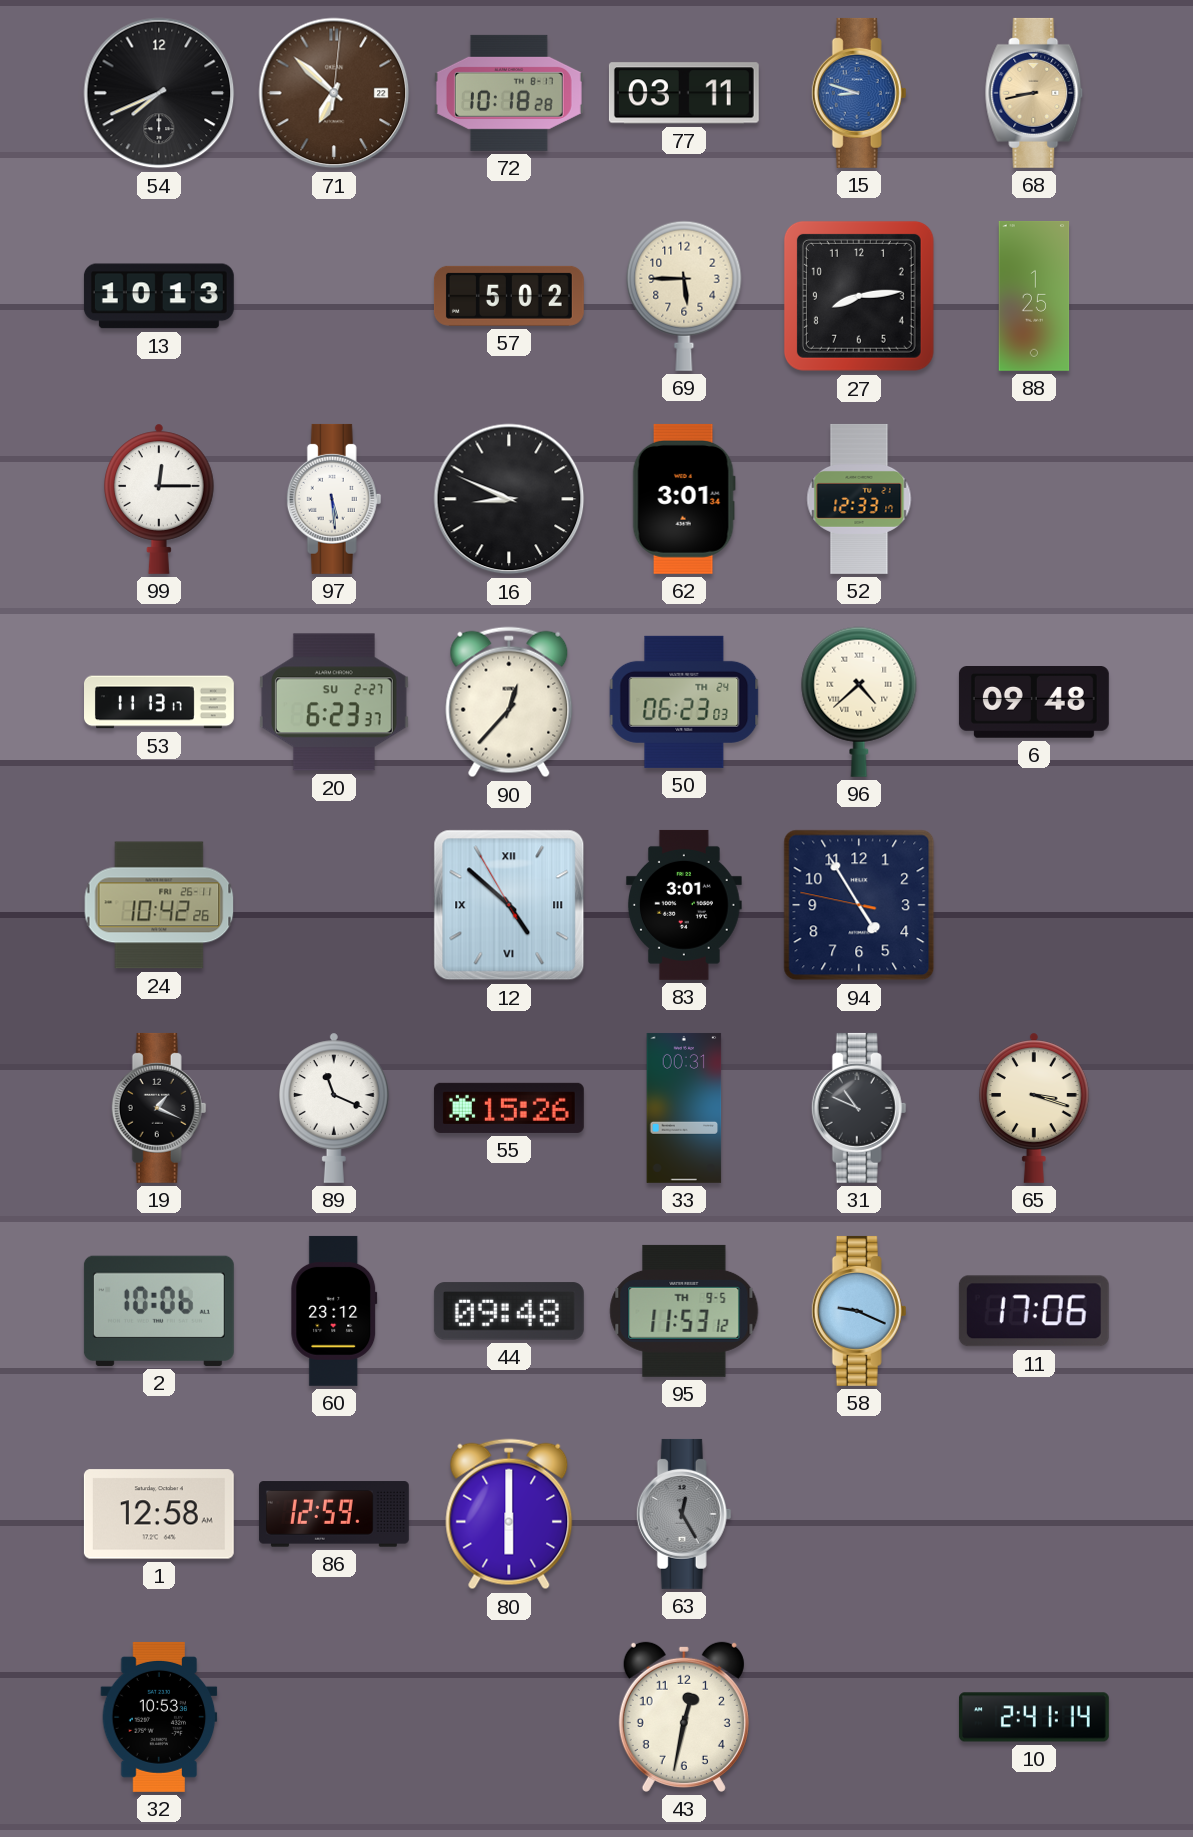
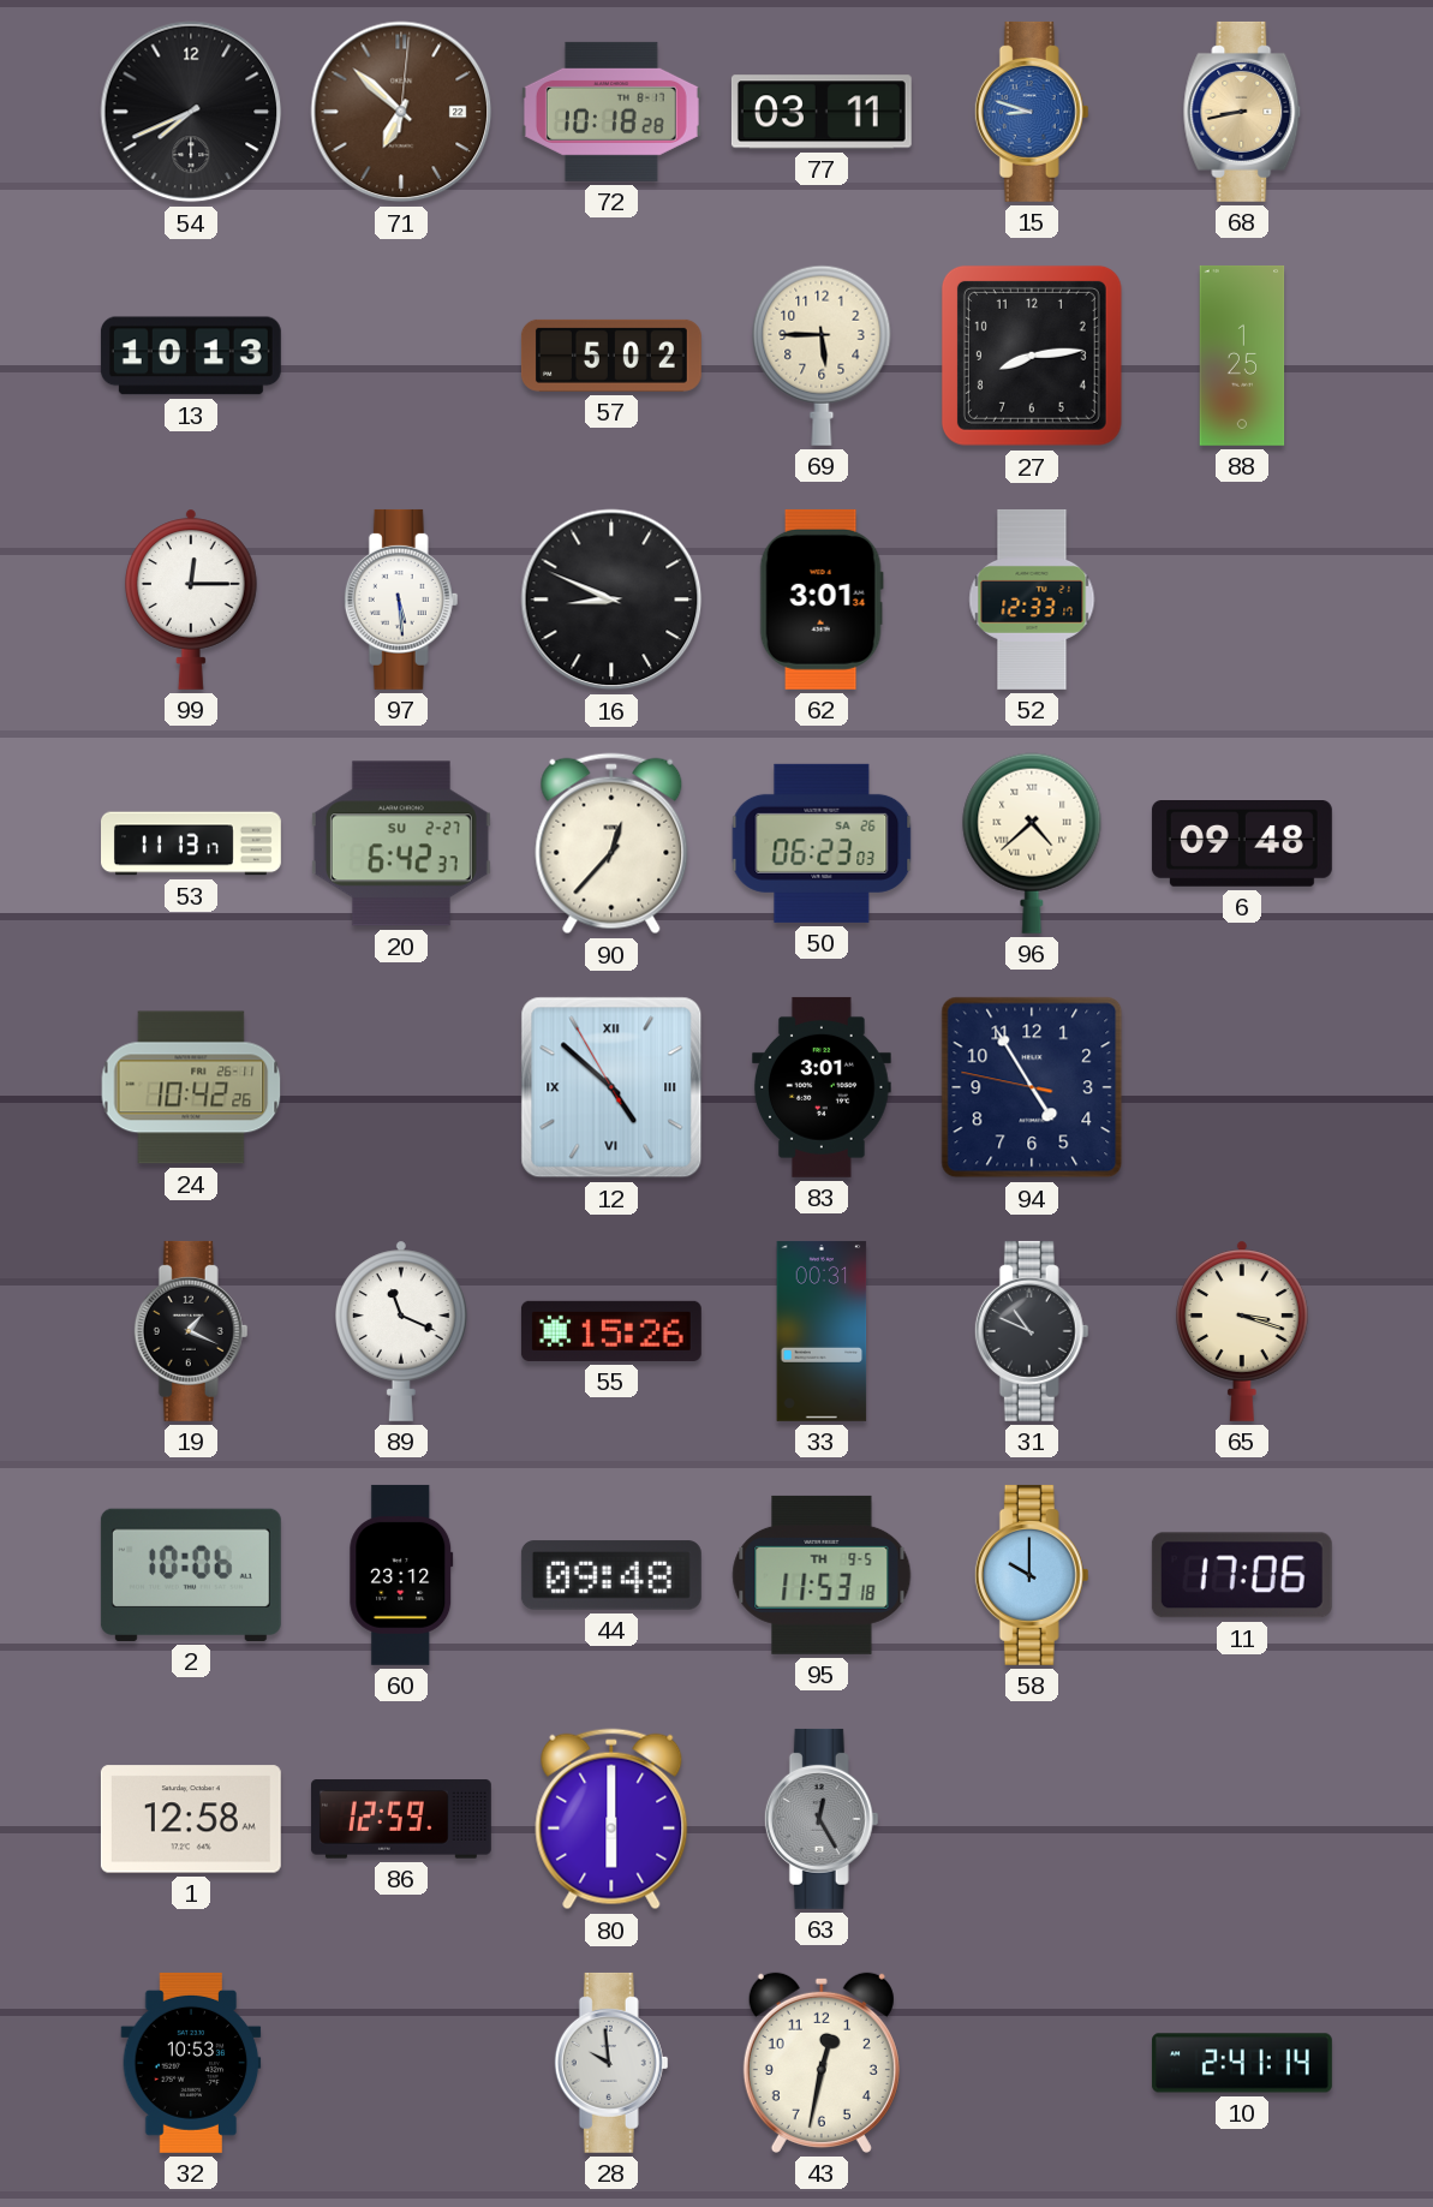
20: 6:23 -> 6:42 (401, 843)
50 date: TH 24 -> SA 26 (822, 843)
95: 11:53:12 -> 11:53:18 (822, 1575)
58: 9:19 -> 10:00 (1032, 1575)
28: none -> 9:59 (611, 2063)
